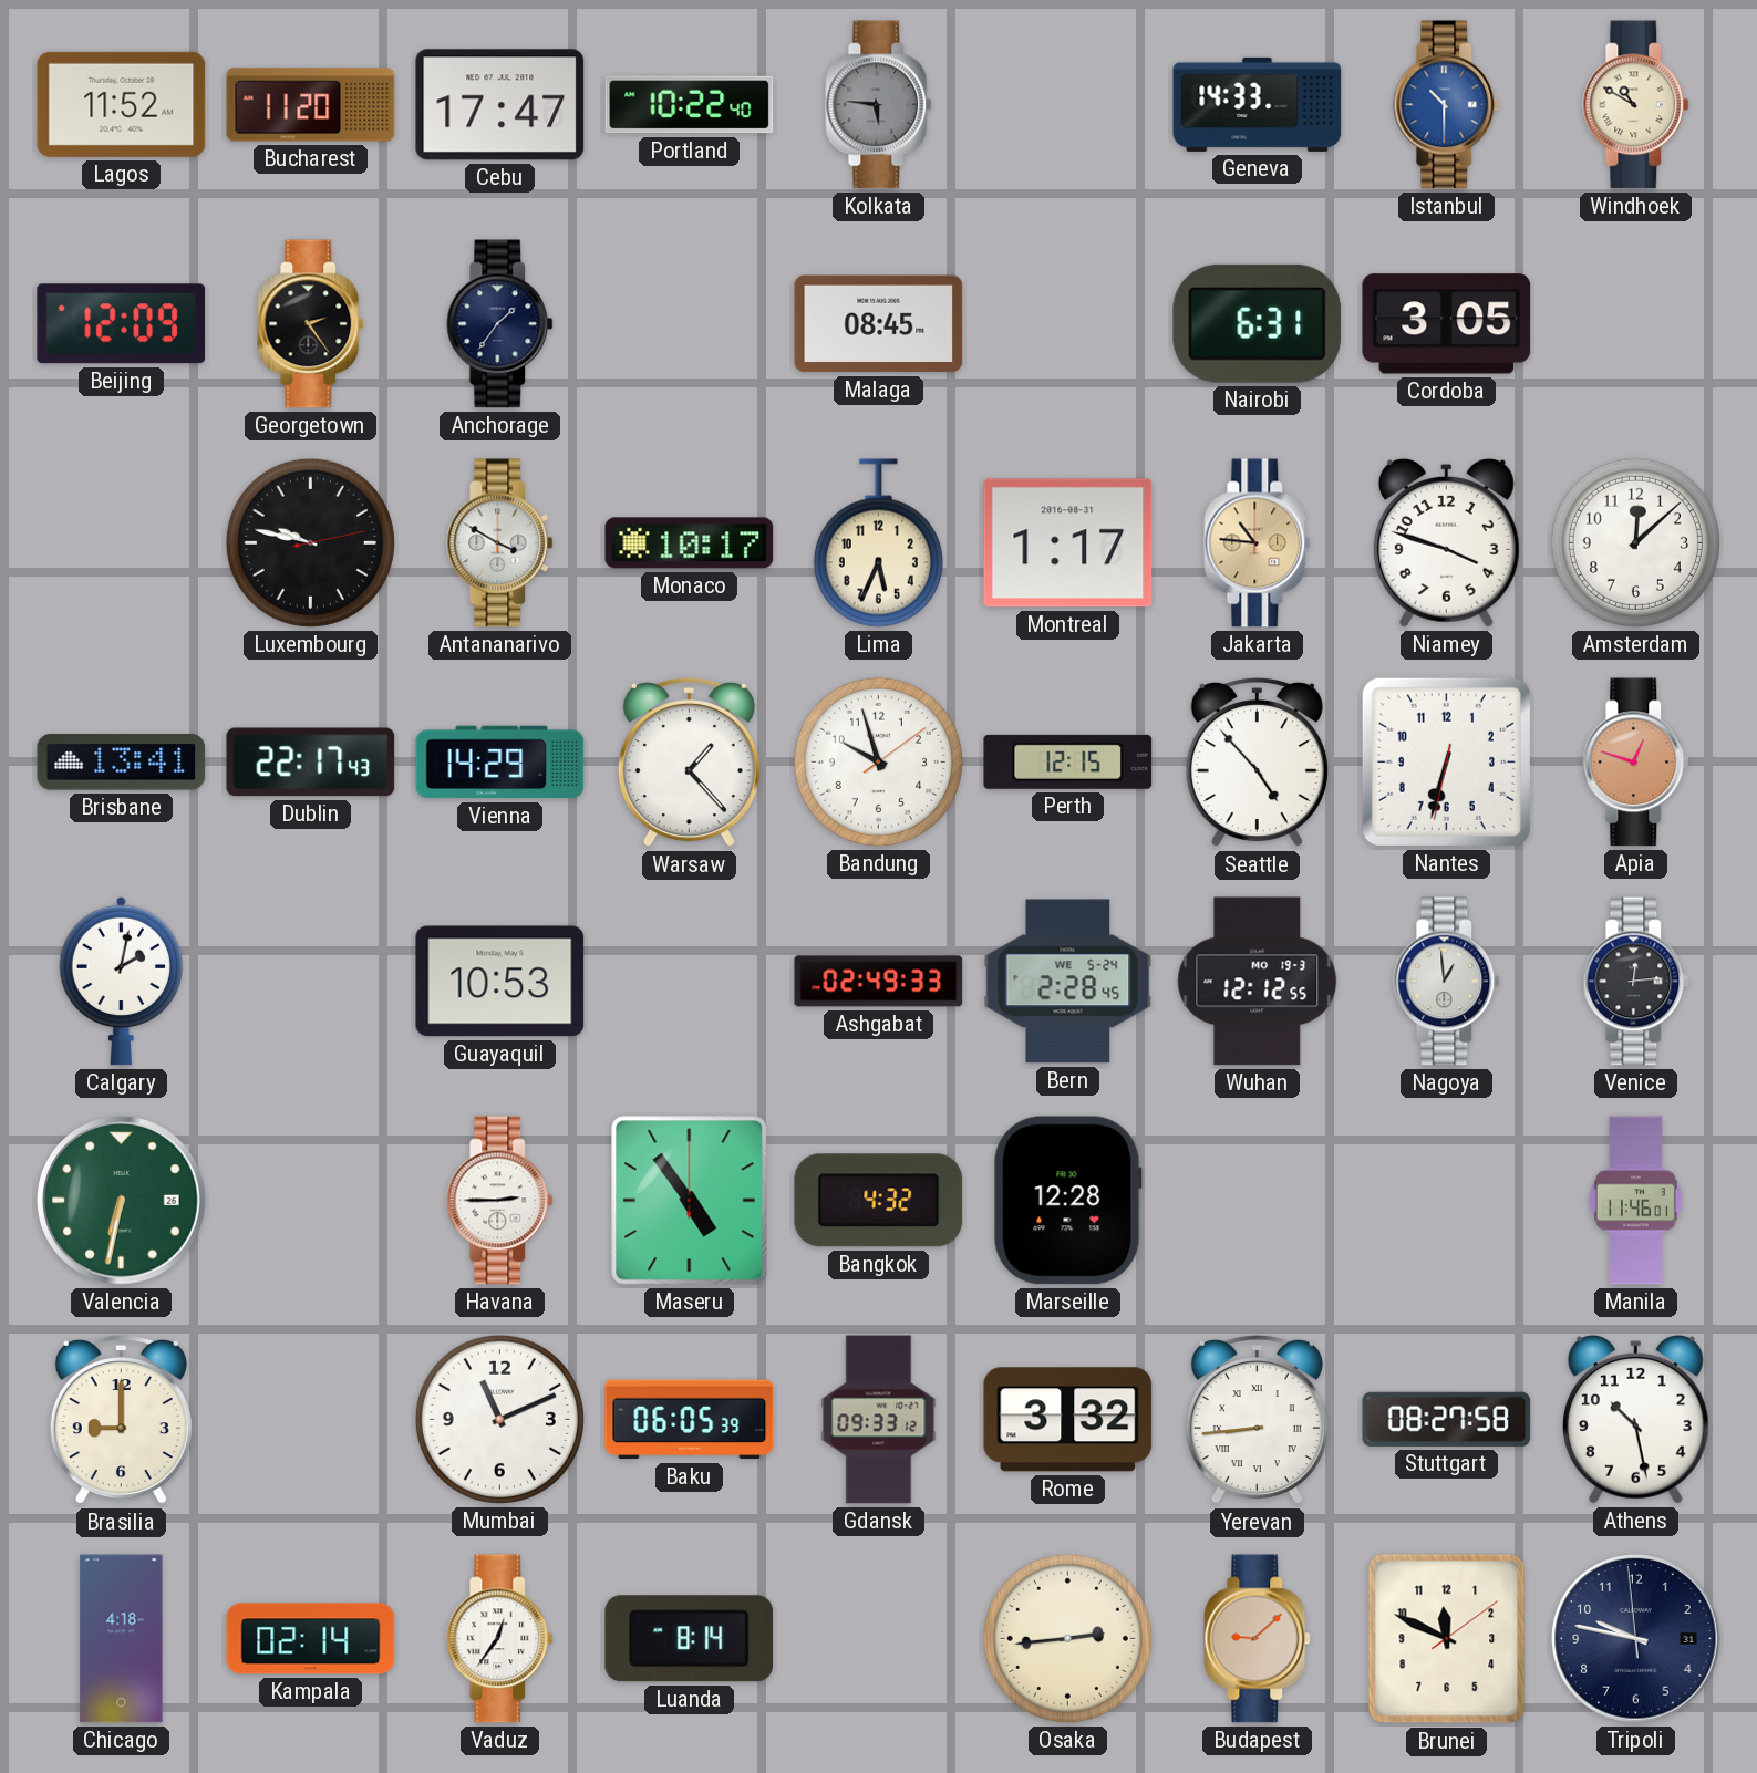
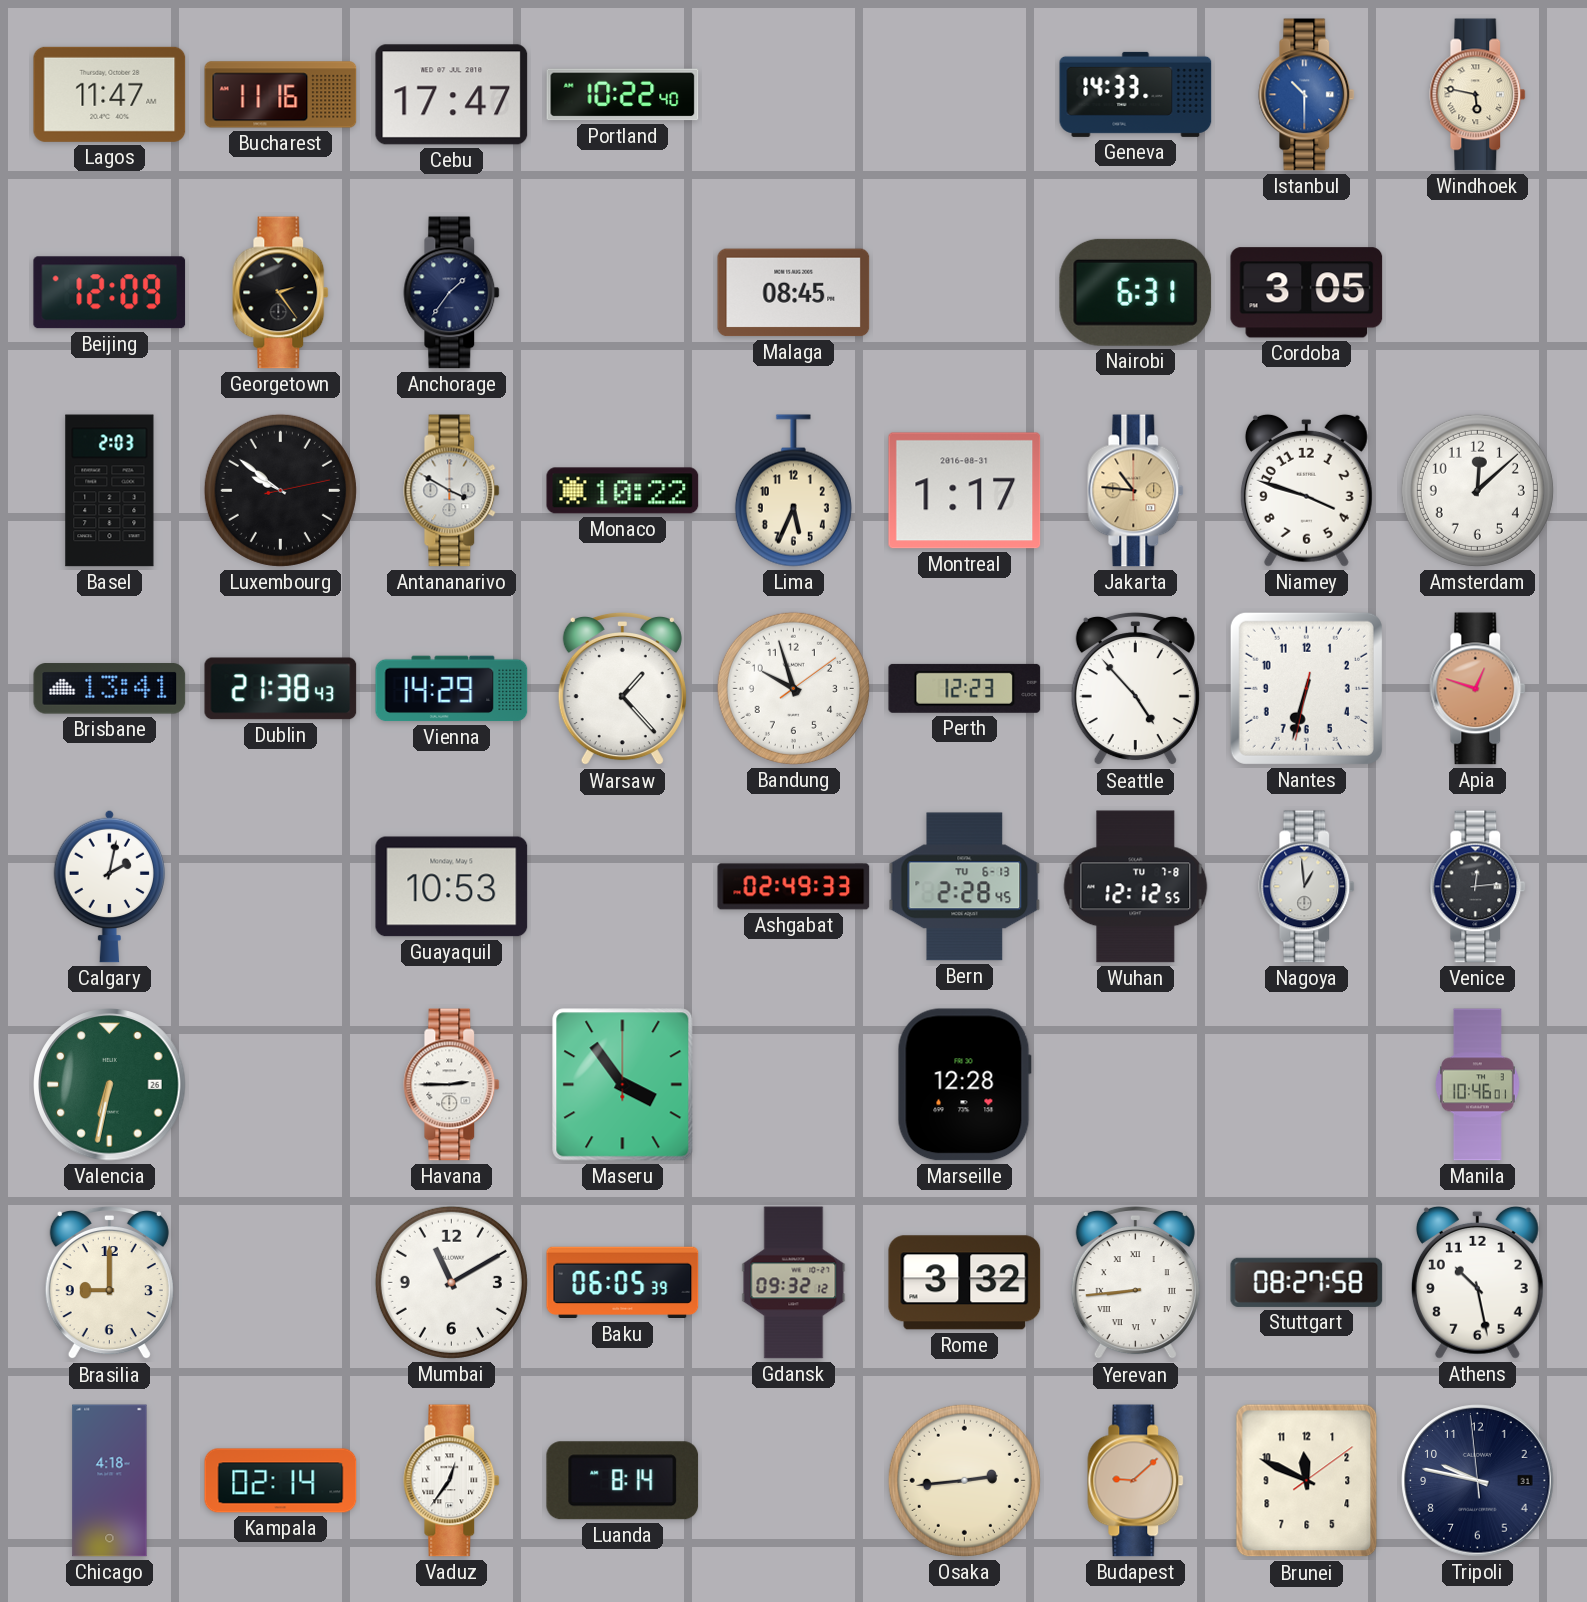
Lagos: 11:52 -> 11:47 (110, 94)
Bucharest: 11:20 -> 11:16 (281, 95)
Kolkata: 5:46 -> none (879, 105)
Windhoek: 10:50 -> 5:47 (1478, 95)
Basel: none -> 2:03 (110, 491)
Luxembourg: 9:47 -> 9:51 (280, 490)
Monaco: 10:17 -> 10:22 (623, 491)
Dublin: 22:17 -> 21:38 (281, 689)
Perth: 12:15 -> 12:23 (965, 688)
Bern date: WE 5-24 -> TU 6-13 (965, 887)
Wuhan date: MO 19-3 -> TU 7-8 (1136, 887)
Maseru: 4:54 -> 3:54 (623, 1085)
Bangkok: 4:32 -> none (879, 1201)
Manila: 11:46 -> 10:46 (1478, 1085)
Mumbai: 11:11 -> 11:10 (451, 1282)
Gdansk: 09:33 -> 09:32 (794, 1283)
